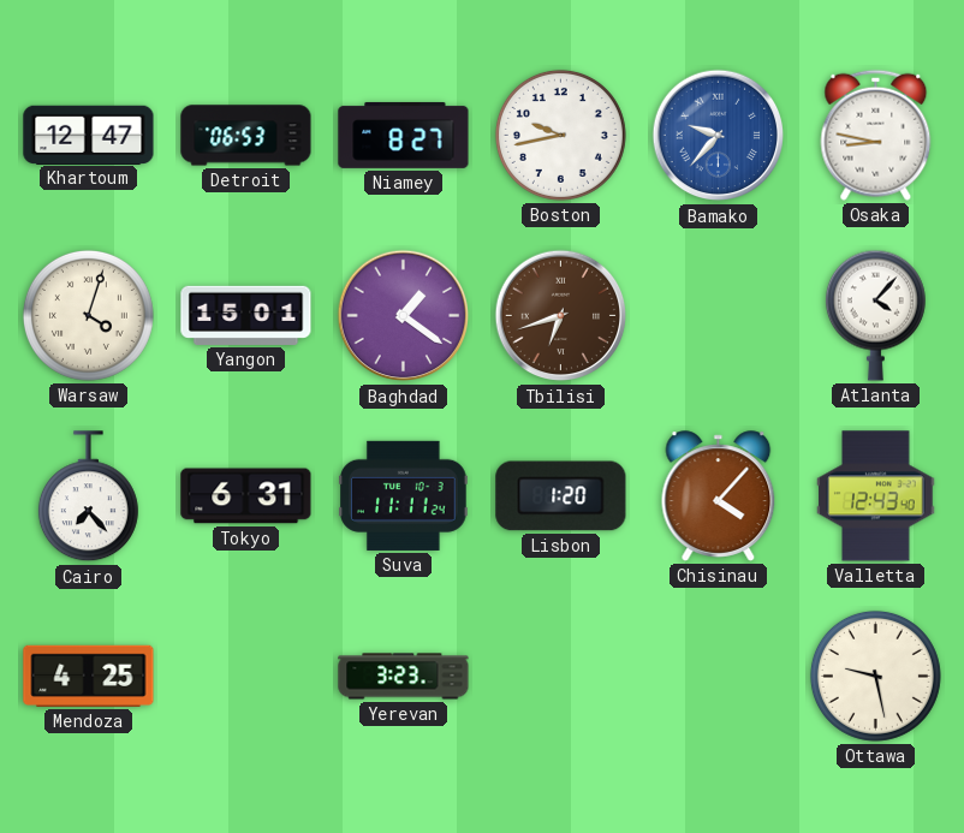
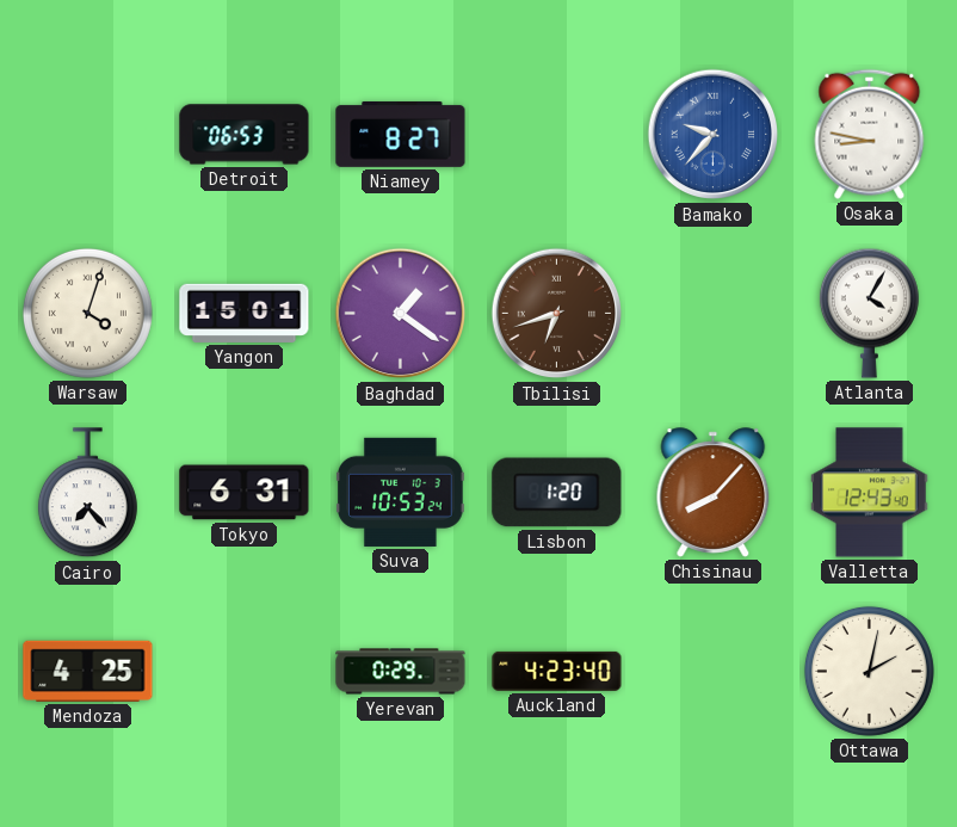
Khartoum: 12:47 -> none (89, 135)
Boston: 9:43 -> none (560, 135)
Atlanta: 4:07 -> 4:05 (869, 313)
Suva: 11:11 -> 10:53 (401, 492)
Chisinau: 4:07 -> 8:07 (714, 493)
Yerevan: 3:23 -> 0:29 (401, 672)
Auckland: none -> 4:23 (557, 671)
Ottawa: 9:28 -> 2:02 (869, 671)
